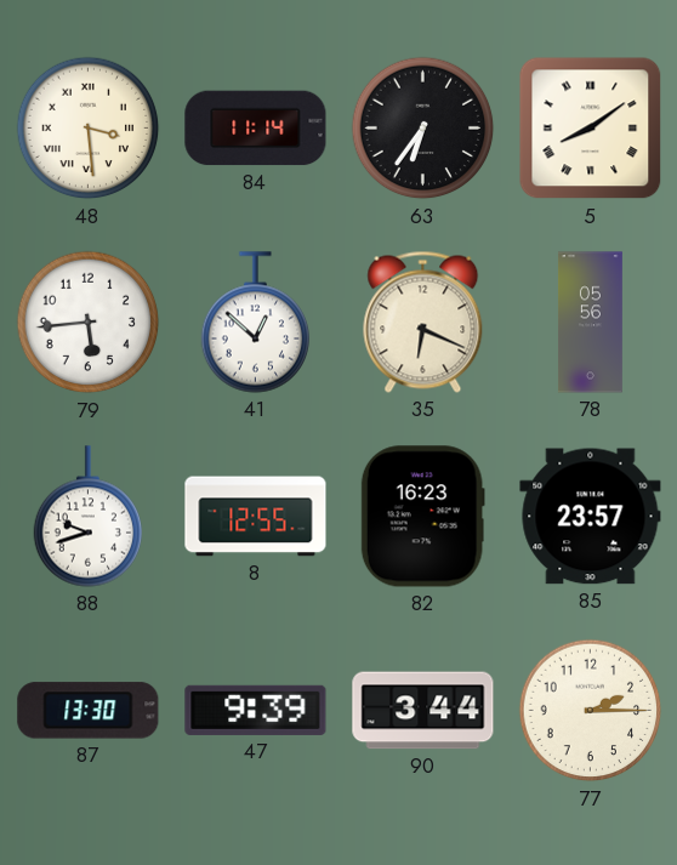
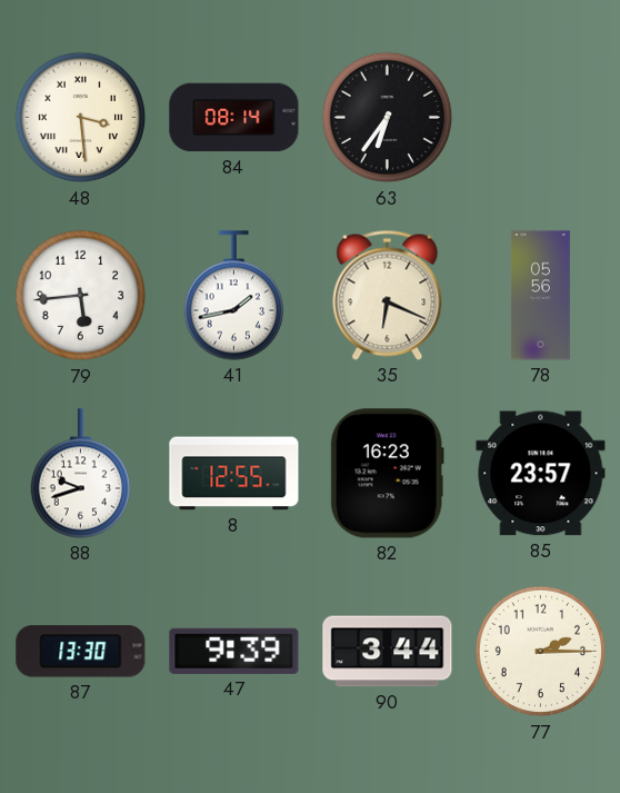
84: 11:14 -> 08:14 (234, 118)
5: 8:09 -> none (591, 129)
41: 12:52 -> 1:43 (233, 296)
